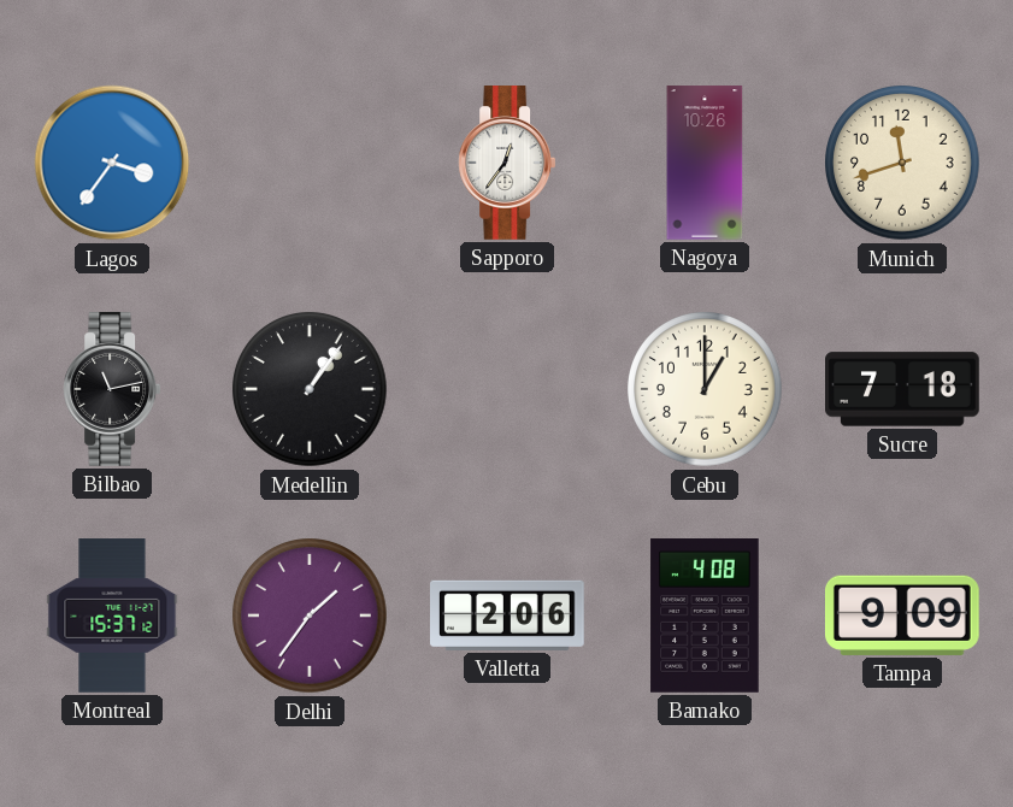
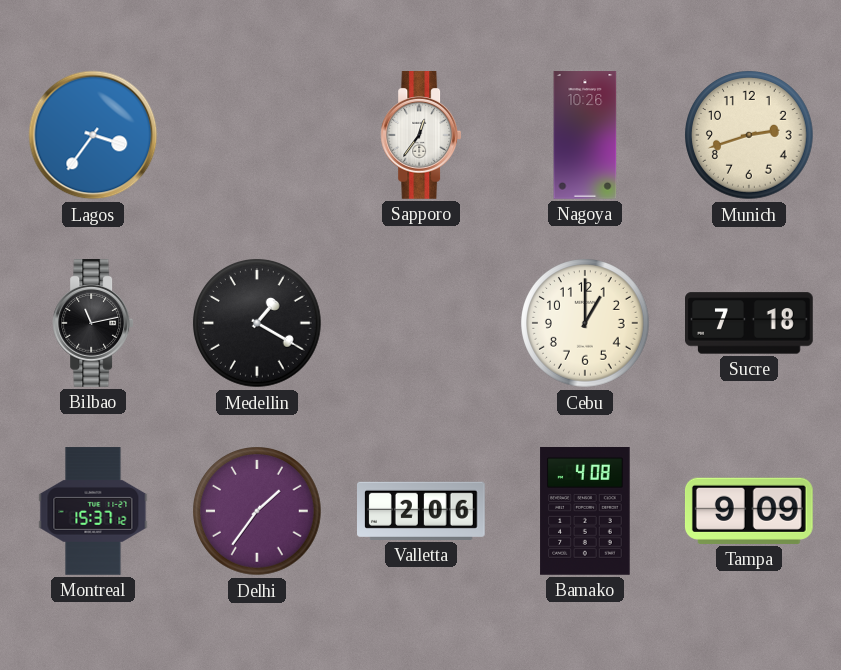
Munich: 11:42 -> 2:42 (750, 136)
Medellin: 1:06 -> 1:20 (258, 324)
